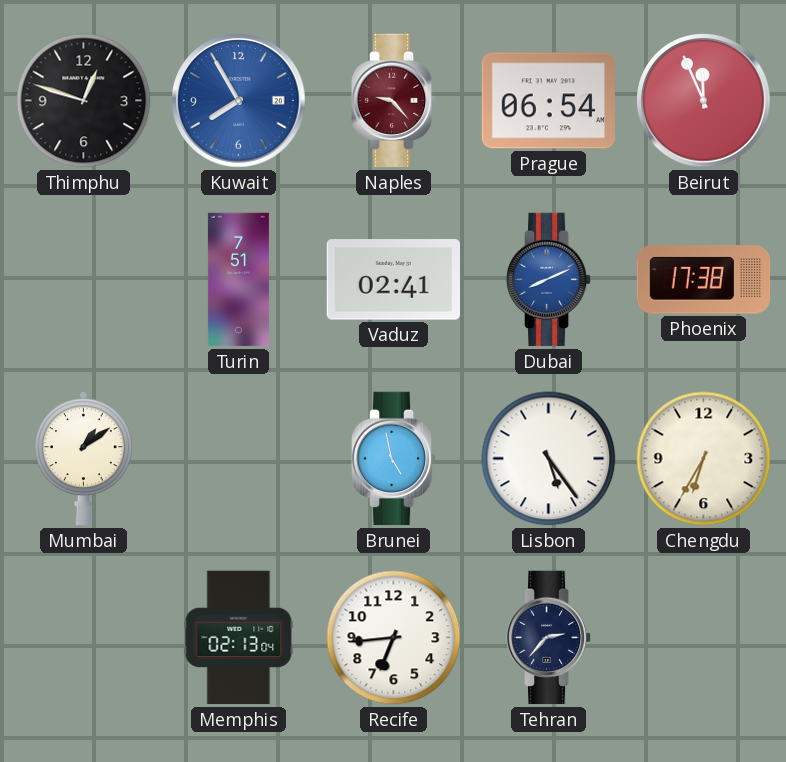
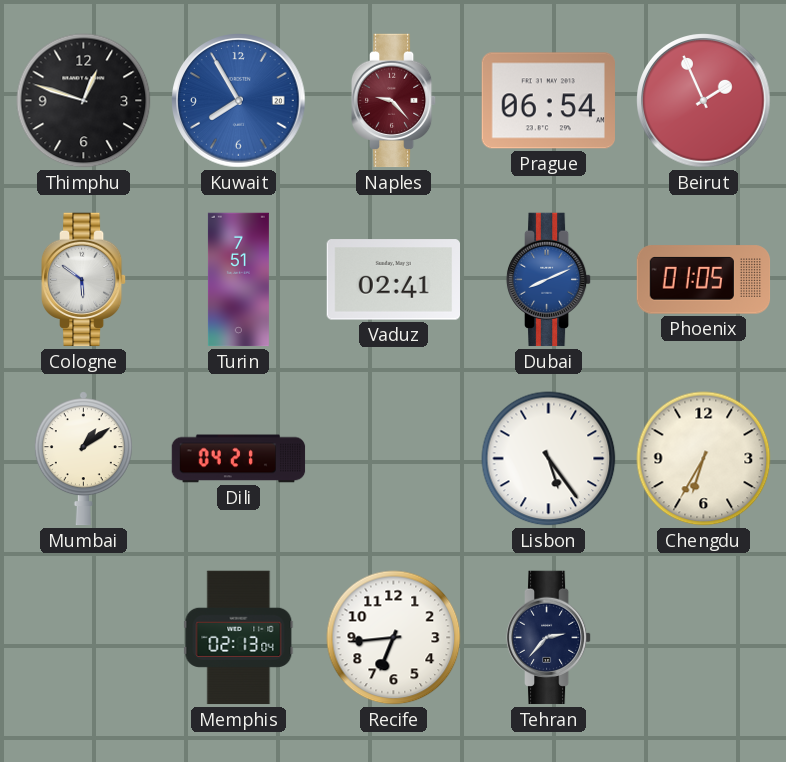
Beirut: 11:56 -> 1:56 (704, 101)
Cologne: none -> 5:51 (84, 280)
Phoenix: 17:38 -> 01:05 (704, 280)
Dili: none -> 04:21 (239, 459)
Brunei: 4:58 -> none (394, 459)
